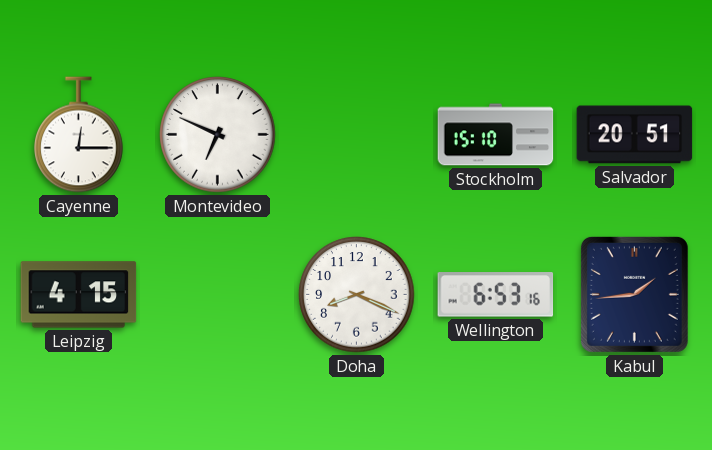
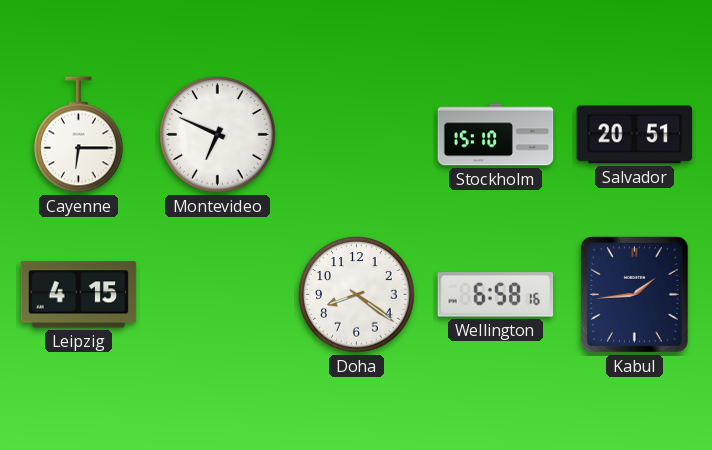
Cayenne: 12:15 -> 6:15 (79, 135)
Doha: 8:19 -> 8:21 (357, 295)
Wellington: 6:53 -> 6:58 (496, 295)
